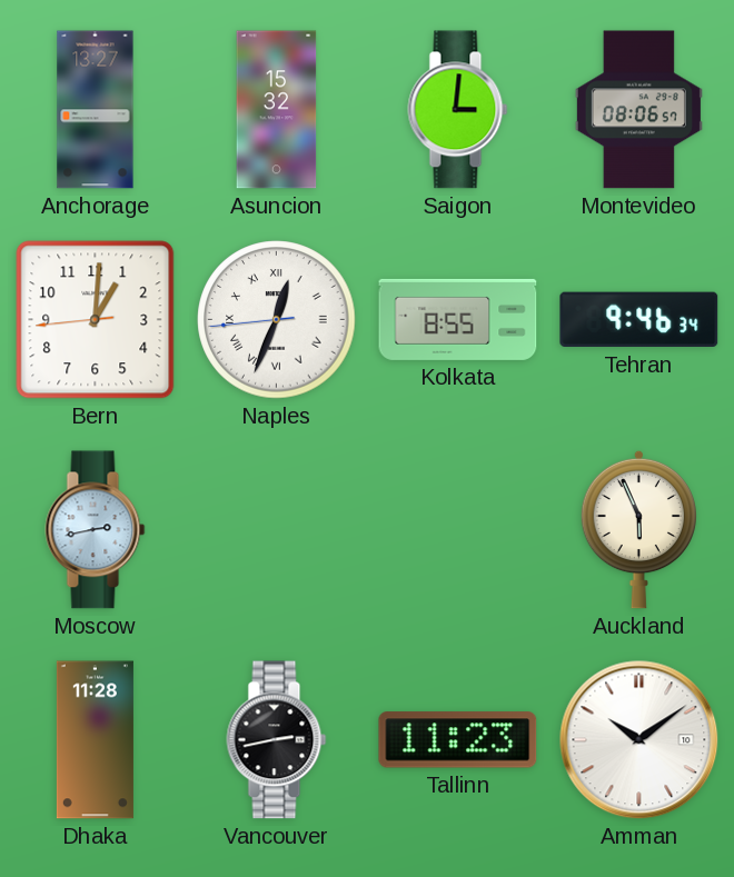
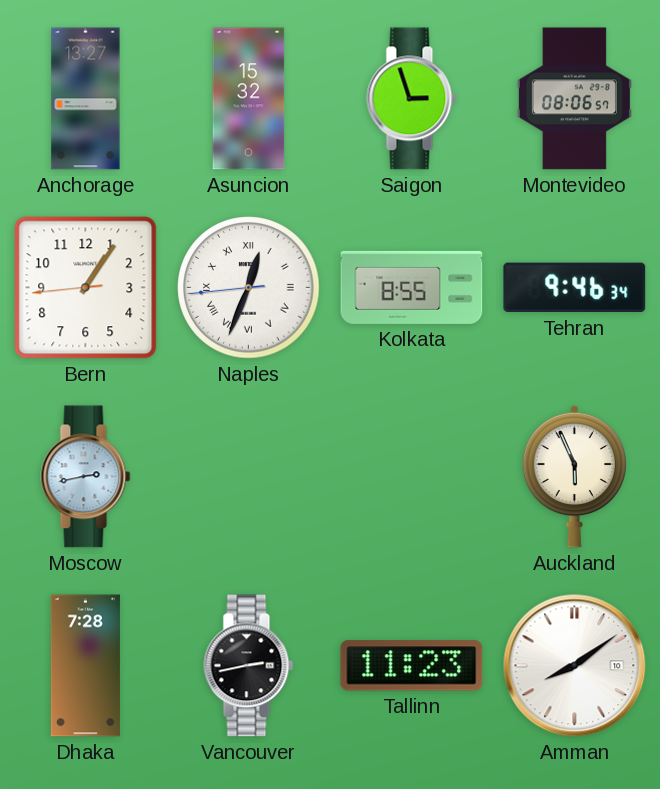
Saigon: 3:01 -> 2:57 (412, 99)
Bern: 1:00 -> 1:05 (86, 288)
Dhaka: 11:28 -> 7:28 (85, 666)
Amman: 10:09 -> 8:09 (575, 666)
